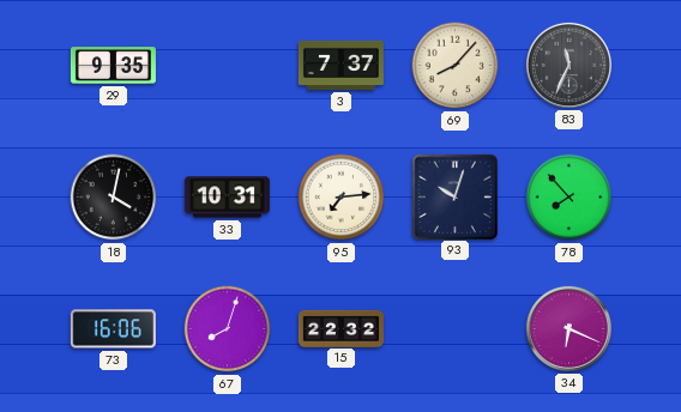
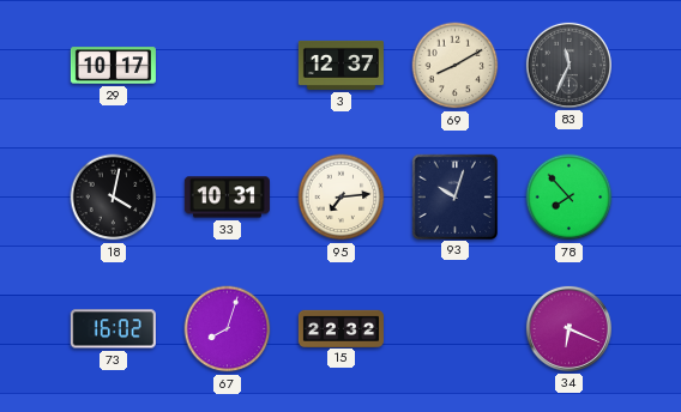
29: 9:35 -> 10:17 (113, 66)
3: 7:37 -> 12:37 (340, 65)
69: 8:07 -> 8:10 (456, 66)
73: 16:06 -> 16:02 (113, 329)
